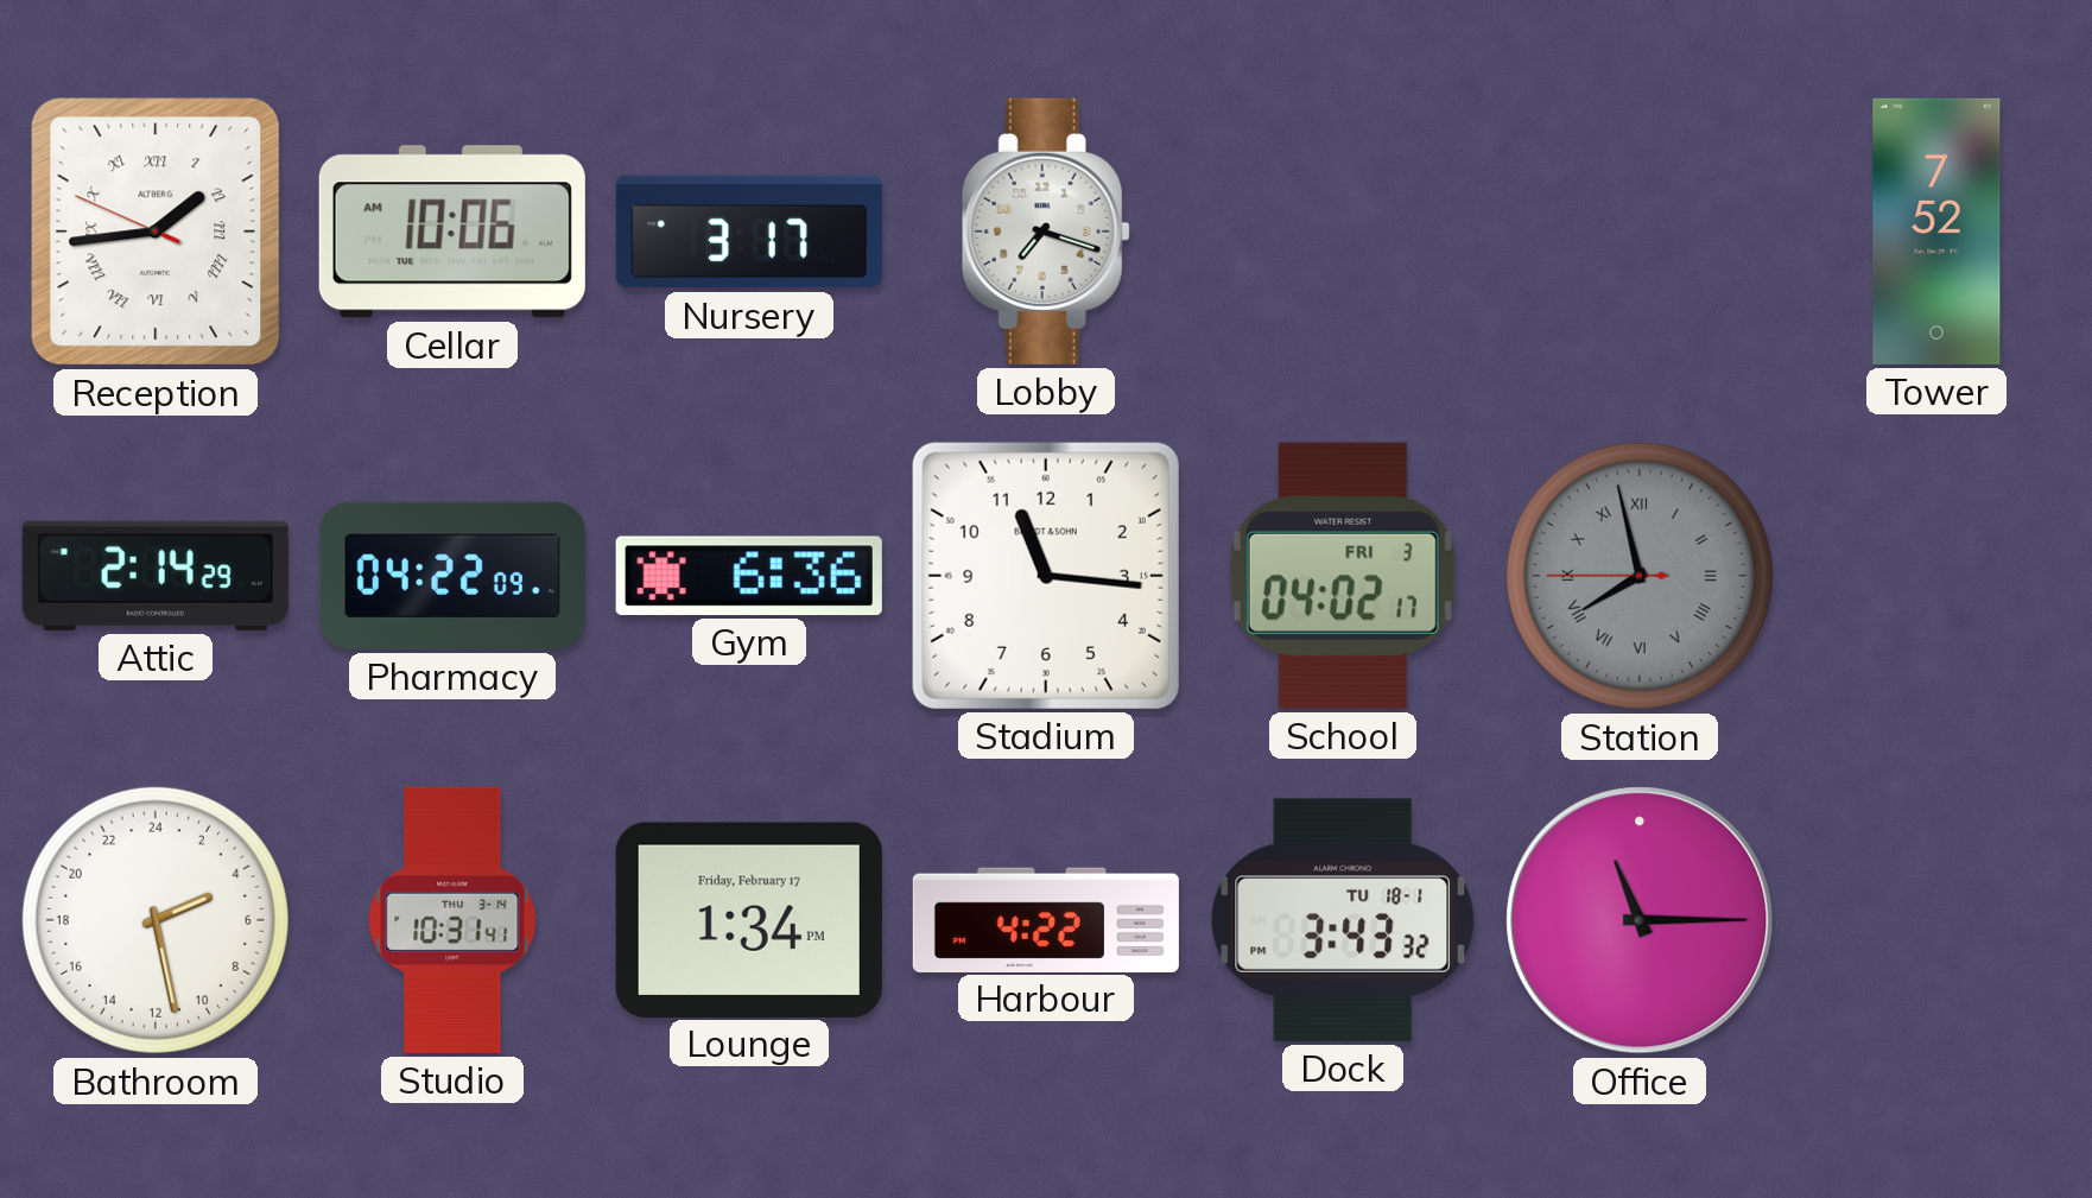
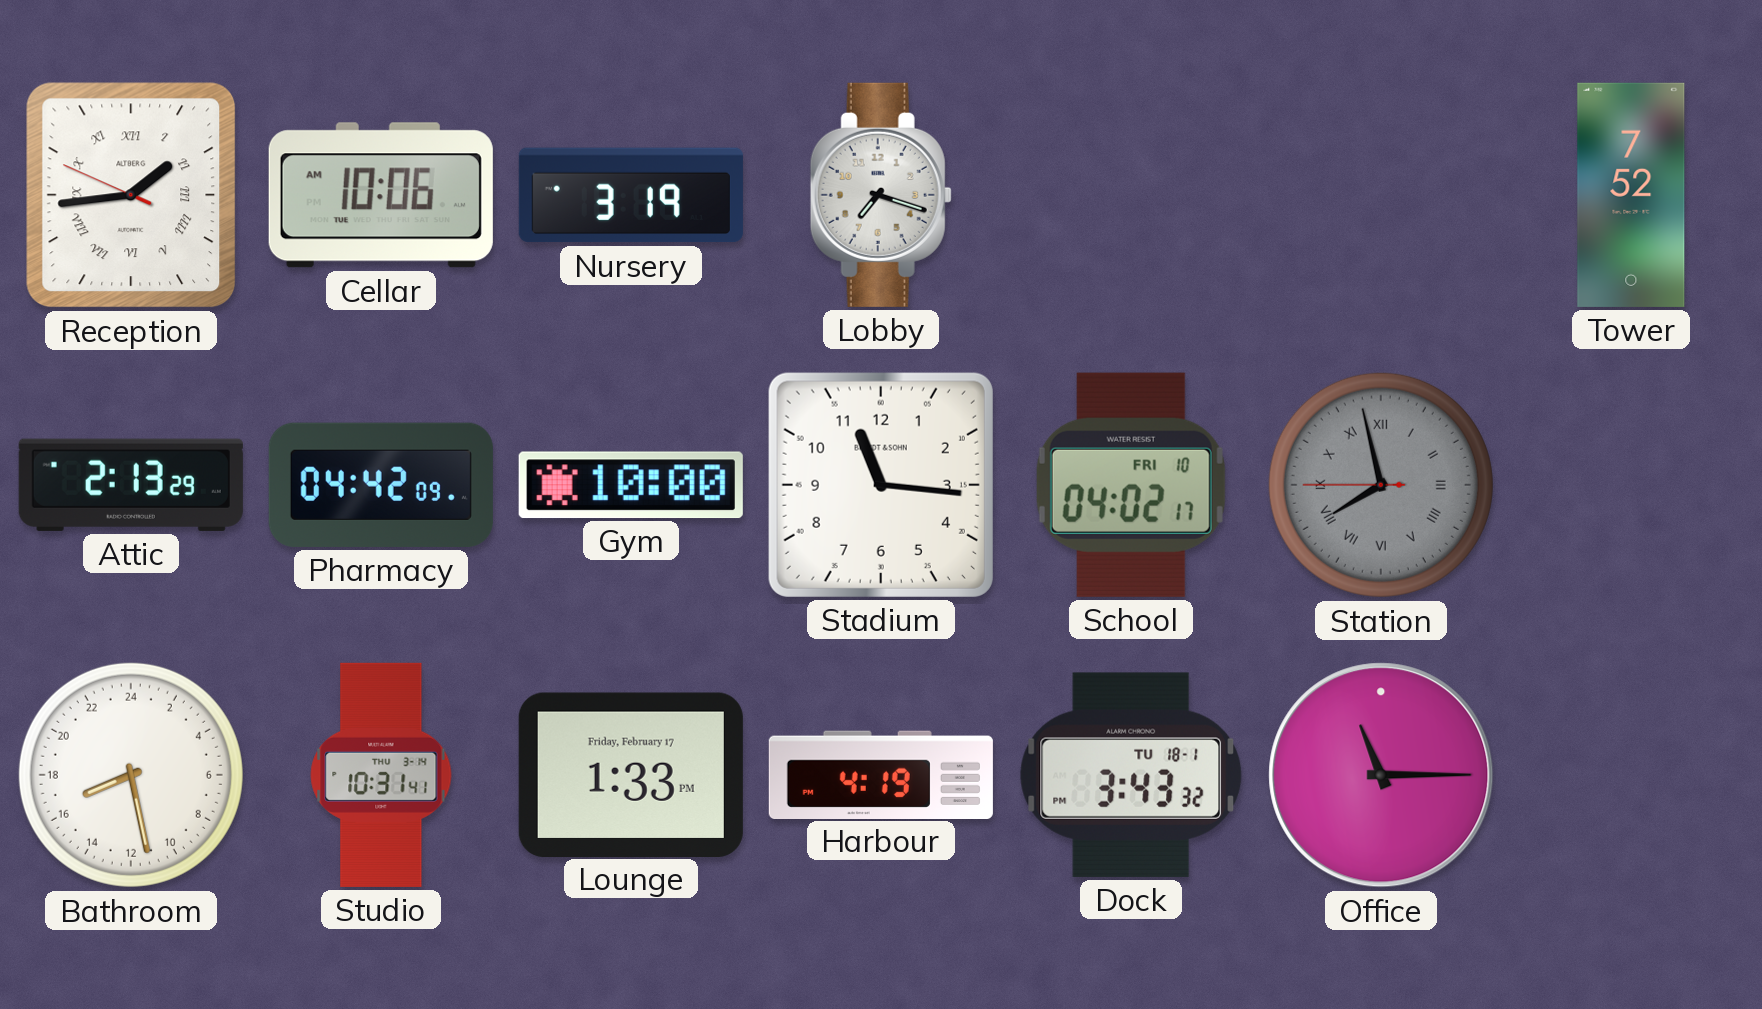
Nursery: 3:17 -> 3:19 (631, 195)
Attic: 2:14 -> 2:13 (131, 485)
Pharmacy: 04:22 -> 04:42 (381, 485)
Gym: 6:36 -> 10:00 (631, 485)
School date: FRI 3 -> FRI 10 (1131, 485)
Bathroom: 4:28 -> 16:28 (131, 775)
Lounge: 1:34 -> 1:33 (631, 774)
Harbour: 4:22 -> 4:19 (881, 774)
